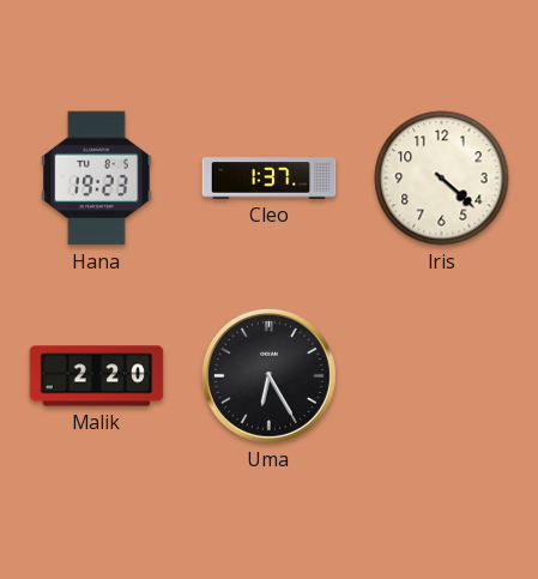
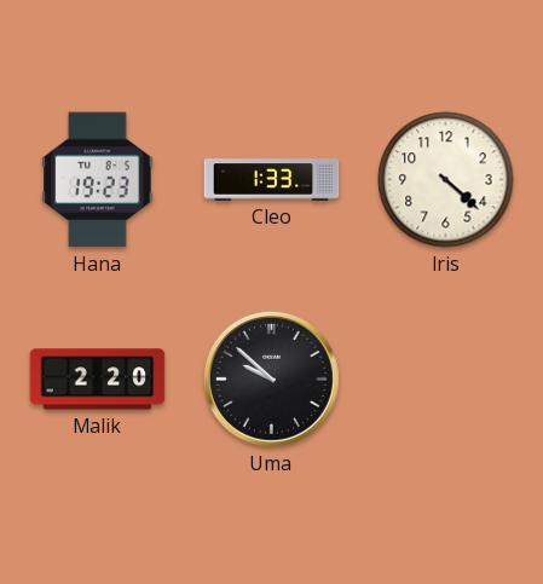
Cleo: 1:37 -> 1:33 (272, 180)
Uma: 6:25 -> 9:52 (271, 378)
